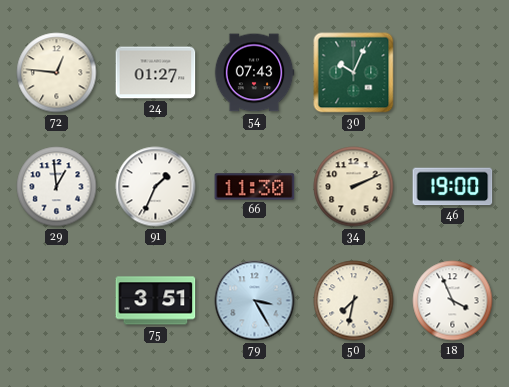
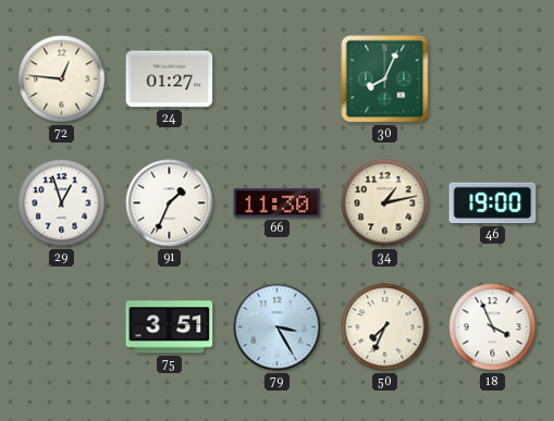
54: 07:43 -> none (254, 73)
30: 10:04 -> 8:04 (385, 79)
29: 12:59 -> 12:57 (62, 203)
34: 2:11 -> 1:13 (385, 203)
50: 7:32 -> 7:34 (385, 327)
